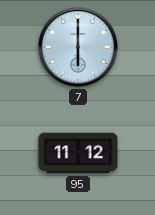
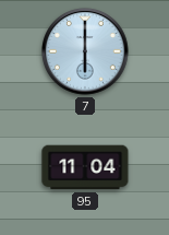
95: 11:12 -> 11:04 (85, 167)
